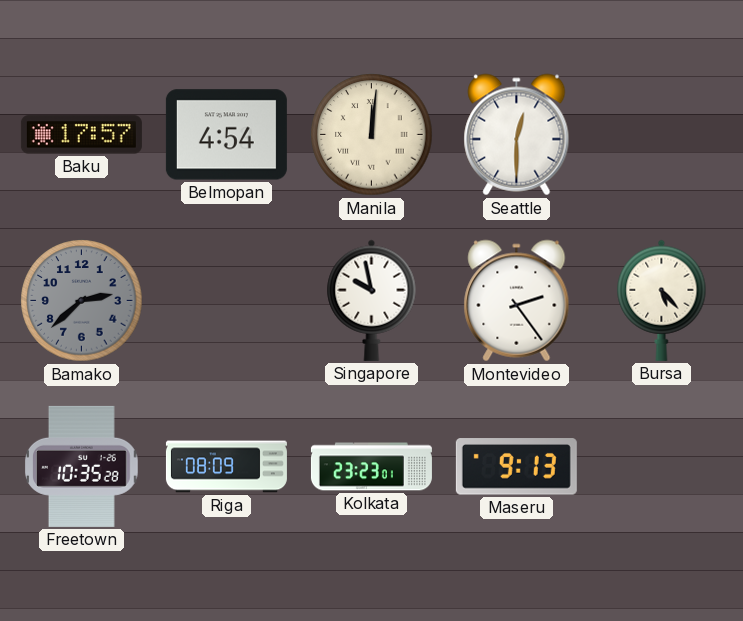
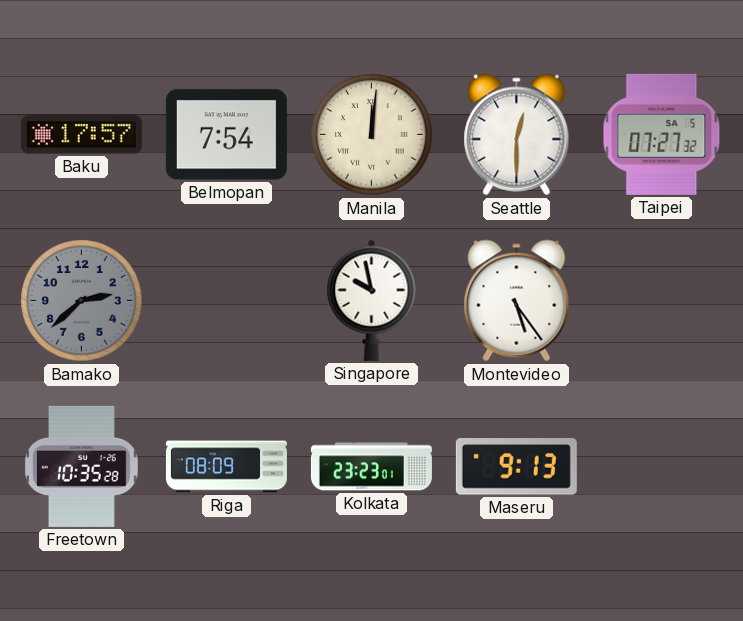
Belmopan: 4:54 -> 7:54 (226, 135)
Taipei: none -> 07:27 (662, 134)
Montevideo: 2:24 -> 5:24 (517, 301)
Bursa: 5:23 -> none (662, 300)
